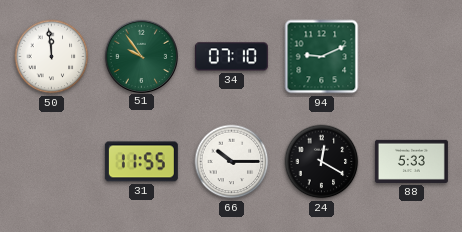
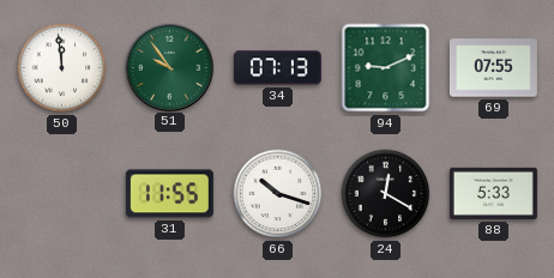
34: 07:10 -> 07:13 (277, 68)
69: none -> 07:55 (493, 68)
66: 10:15 -> 10:18 (278, 194)
